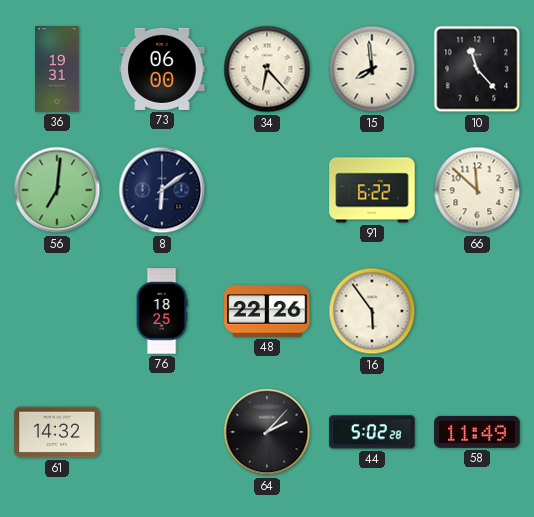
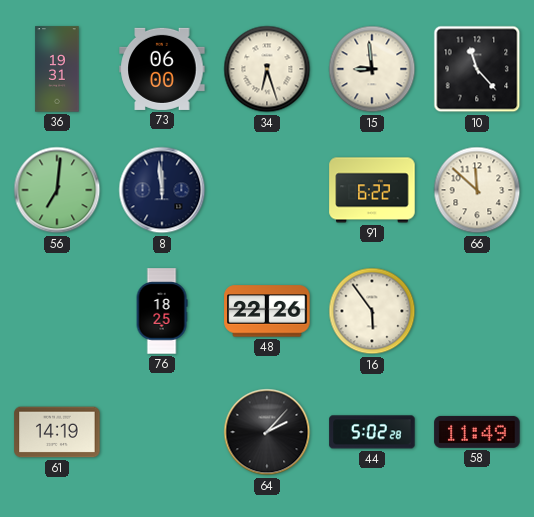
34: 6:23 -> 6:27 (267, 69)
15: 7:59 -> 8:59 (372, 69)
8: 6:09 -> 11:59 (162, 190)
61: 14:32 -> 14:19 (57, 432)
